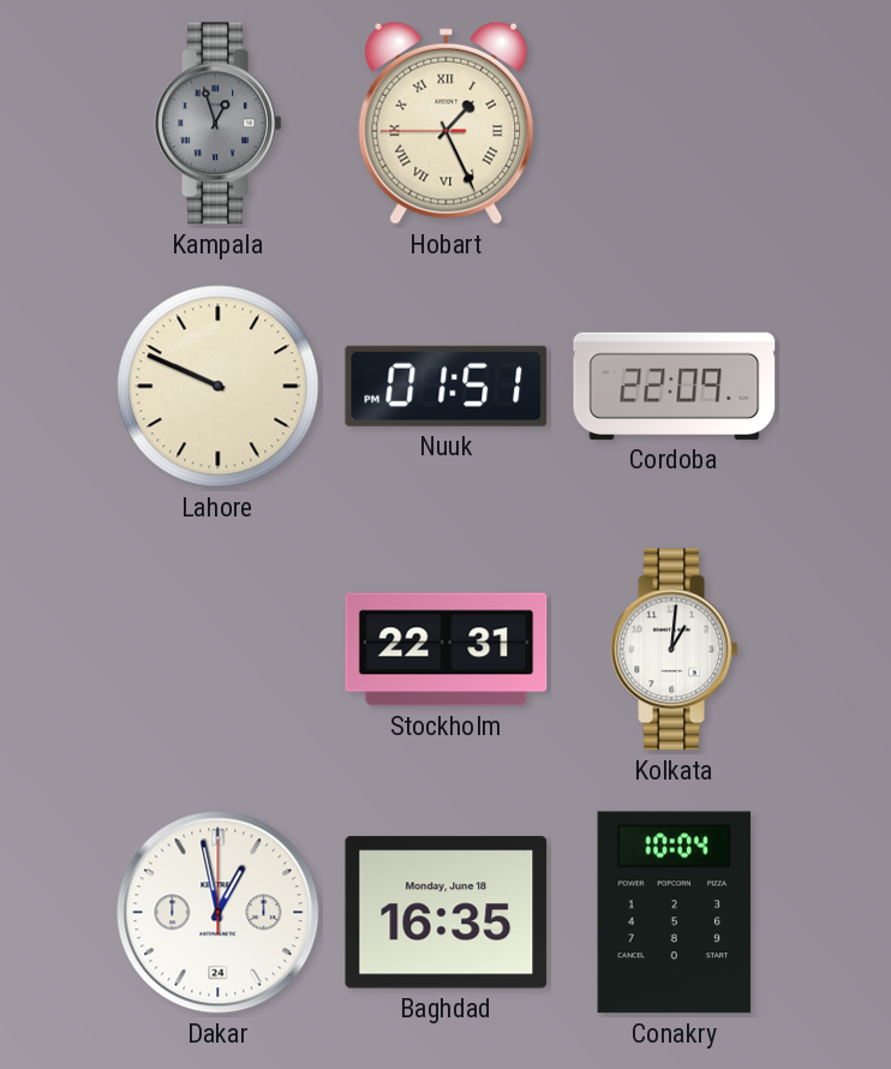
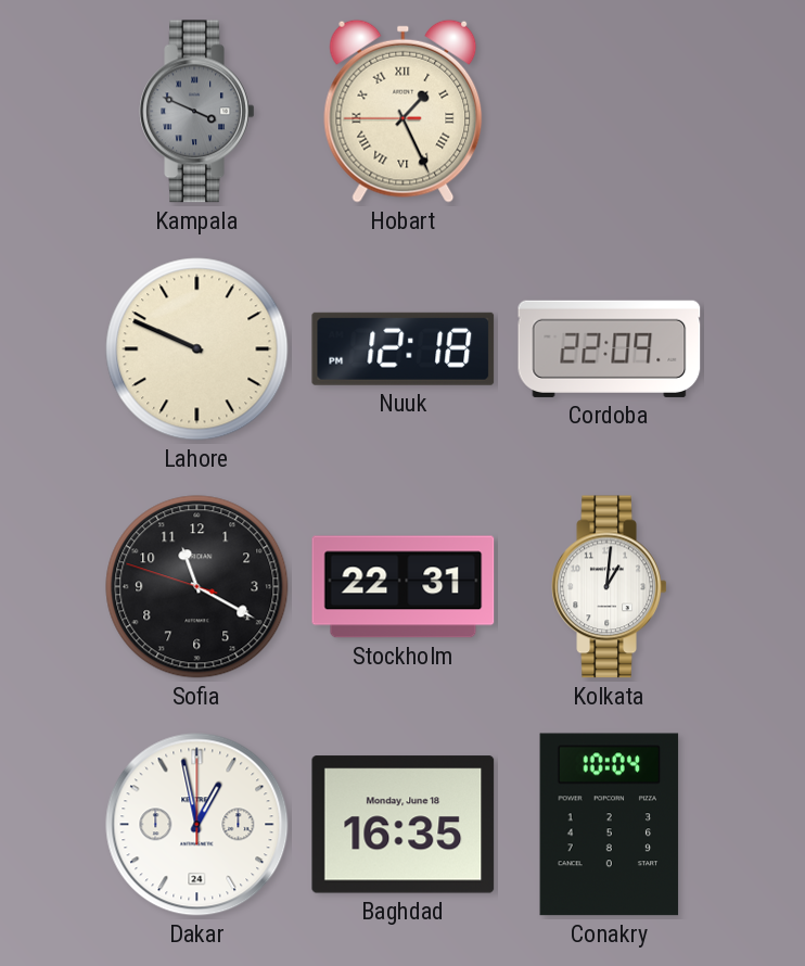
Kampala: 12:57 -> 3:49 (197, 112)
Nuuk: 01:51 -> 12:18 (404, 348)
Sofia: none -> 11:19 (197, 587)
